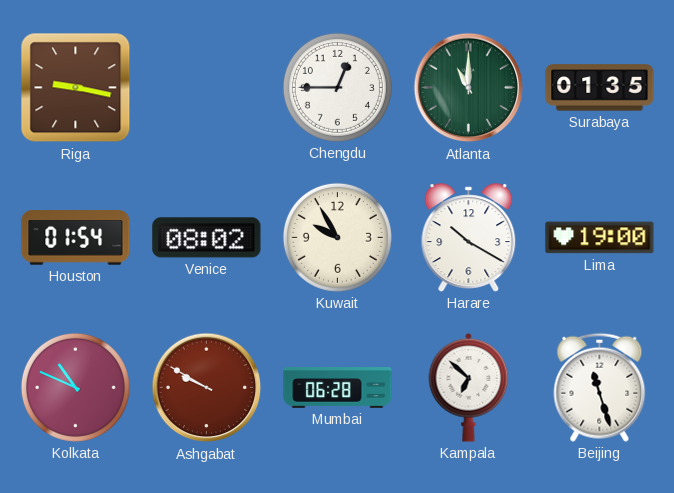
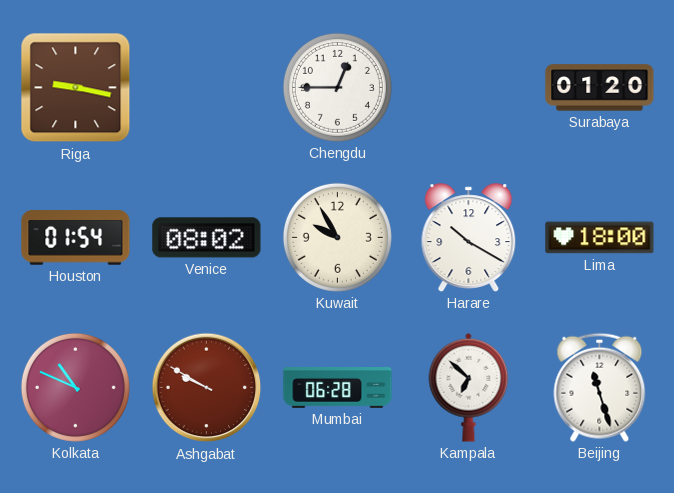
Atlanta: 11:00 -> none (469, 88)
Surabaya: 01:35 -> 01:20 (600, 88)
Lima: 19:00 -> 18:00 (600, 238)
